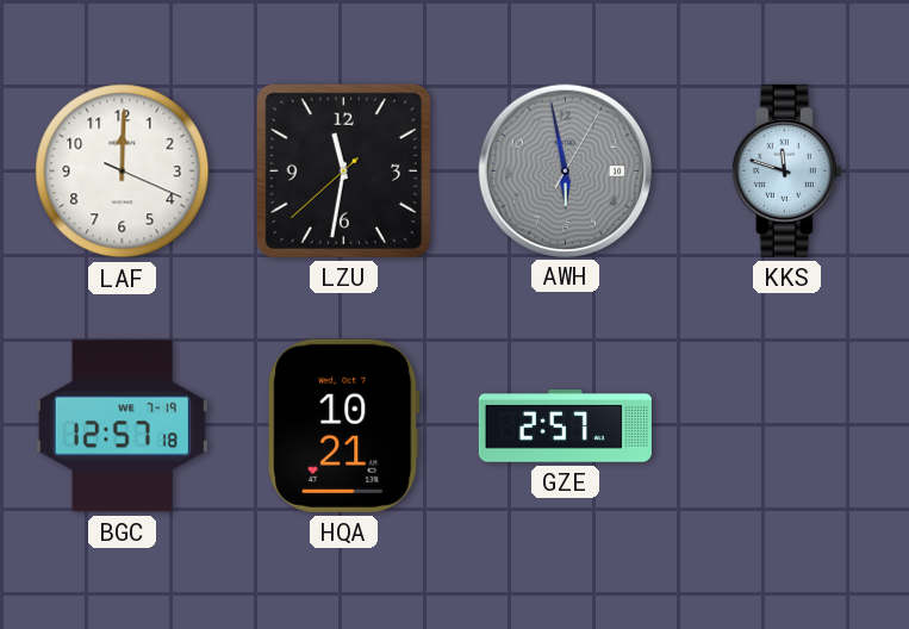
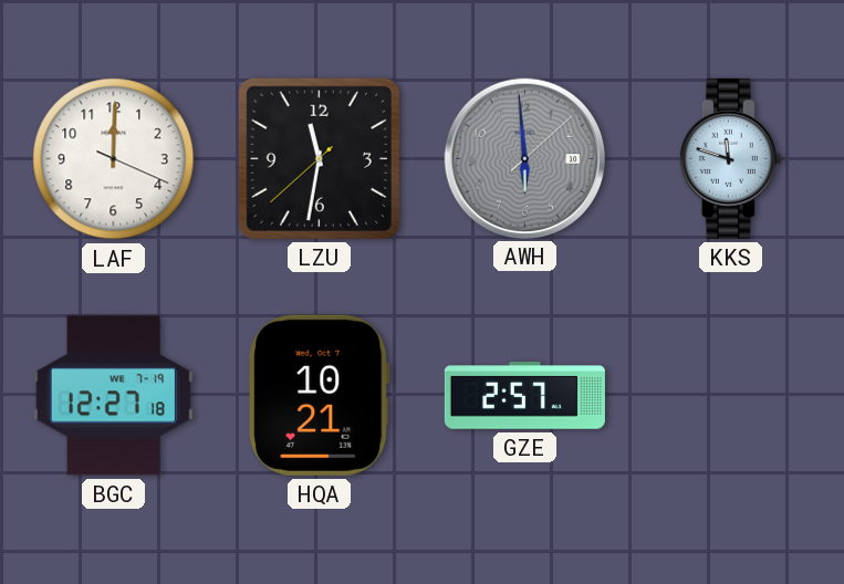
AWH: 5:58 -> 5:59 (524, 158)
BGC: 12:57 -> 12:27 (113, 396)
